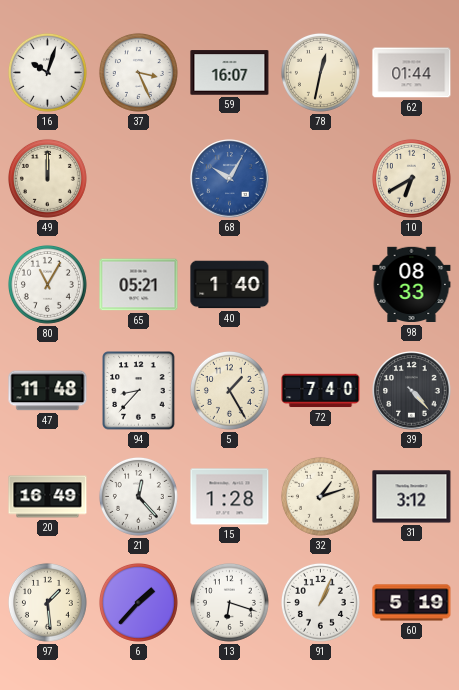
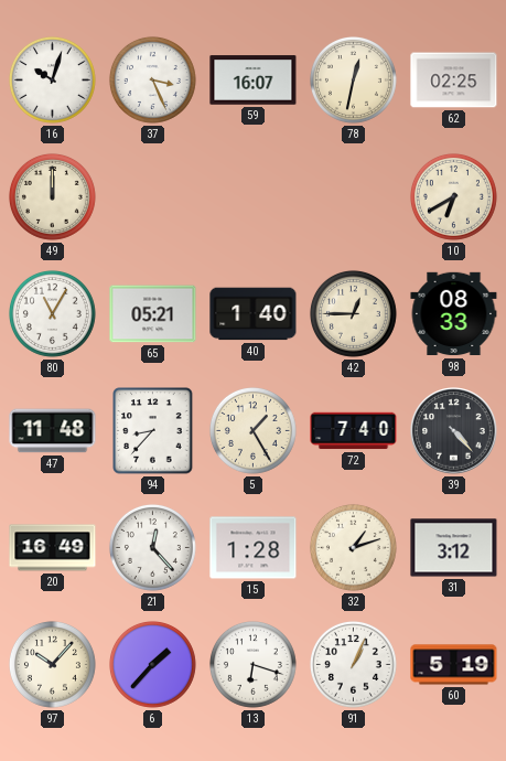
62: 01:44 -> 02:25 (454, 81)
68: 10:05 -> none (230, 179)
42: none -> 12:45 (353, 313)
97: 1:29 -> 10:07 (52, 664)
